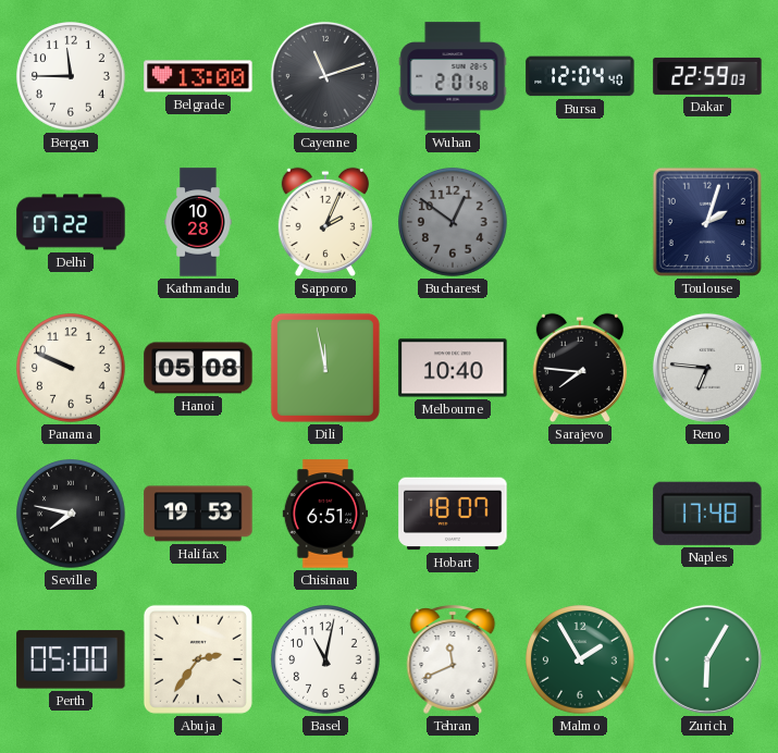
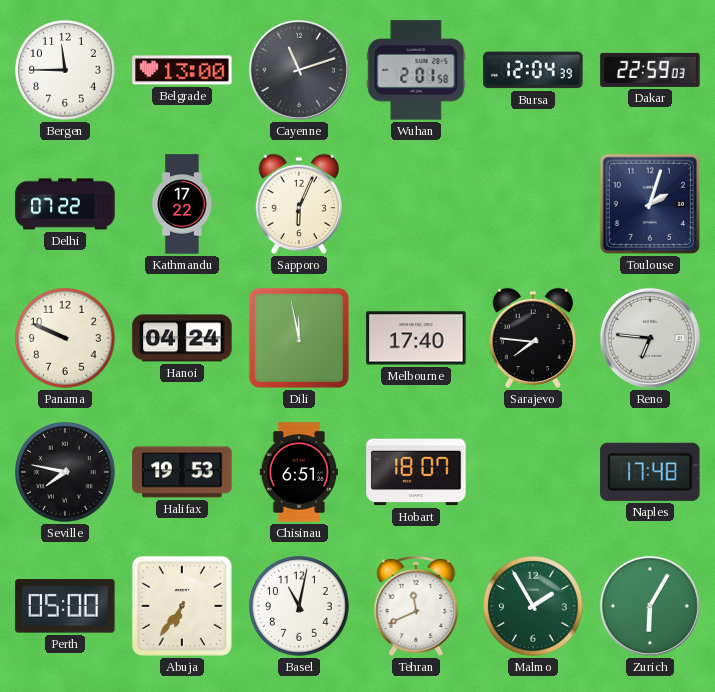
Bursa: 12:04:40 -> 12:04:39 (533, 70)
Kathmandu: 10:28 -> 17:22 (182, 204)
Sapporo: 2:04 -> 6:04 (299, 204)
Bucharest: 12:51 -> none (453, 222)
Hanoi: 05:08 -> 04:24 (182, 338)
Melbourne: 10:40 -> 17:40 (416, 338)
Abuja: 2:36 -> 6:36 (182, 606)
